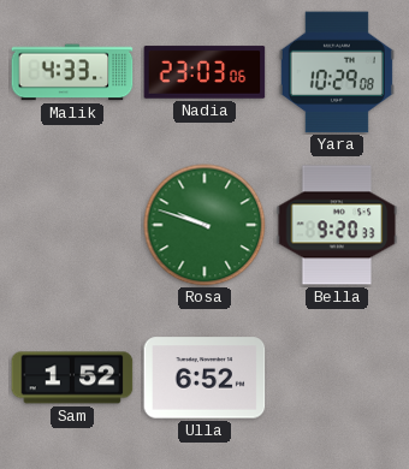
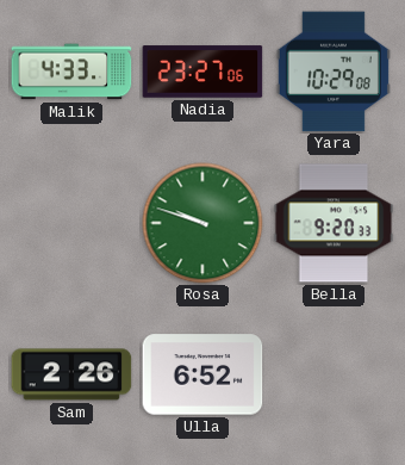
Nadia: 23:03 -> 23:27 (202, 72)
Sam: 1:52 -> 2:26 (71, 374)
